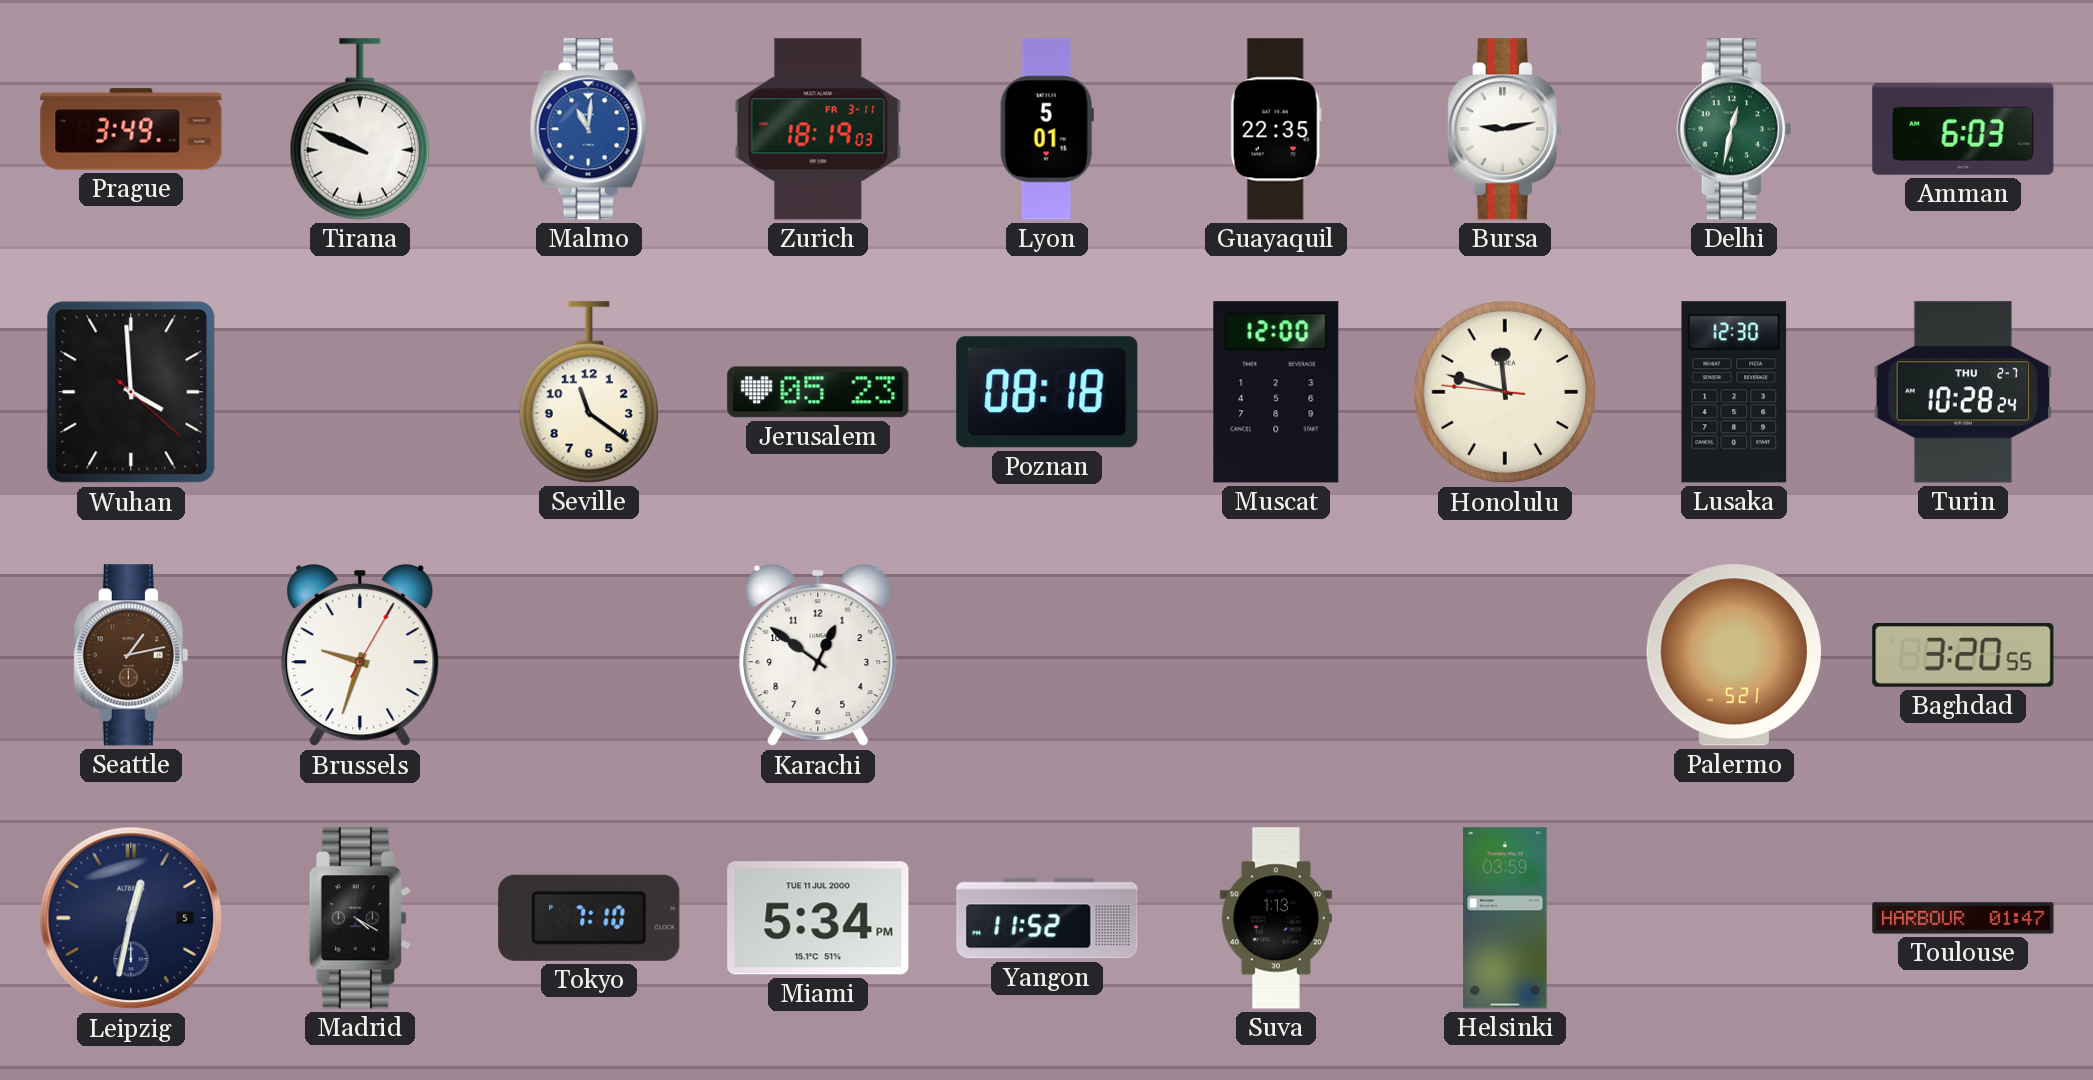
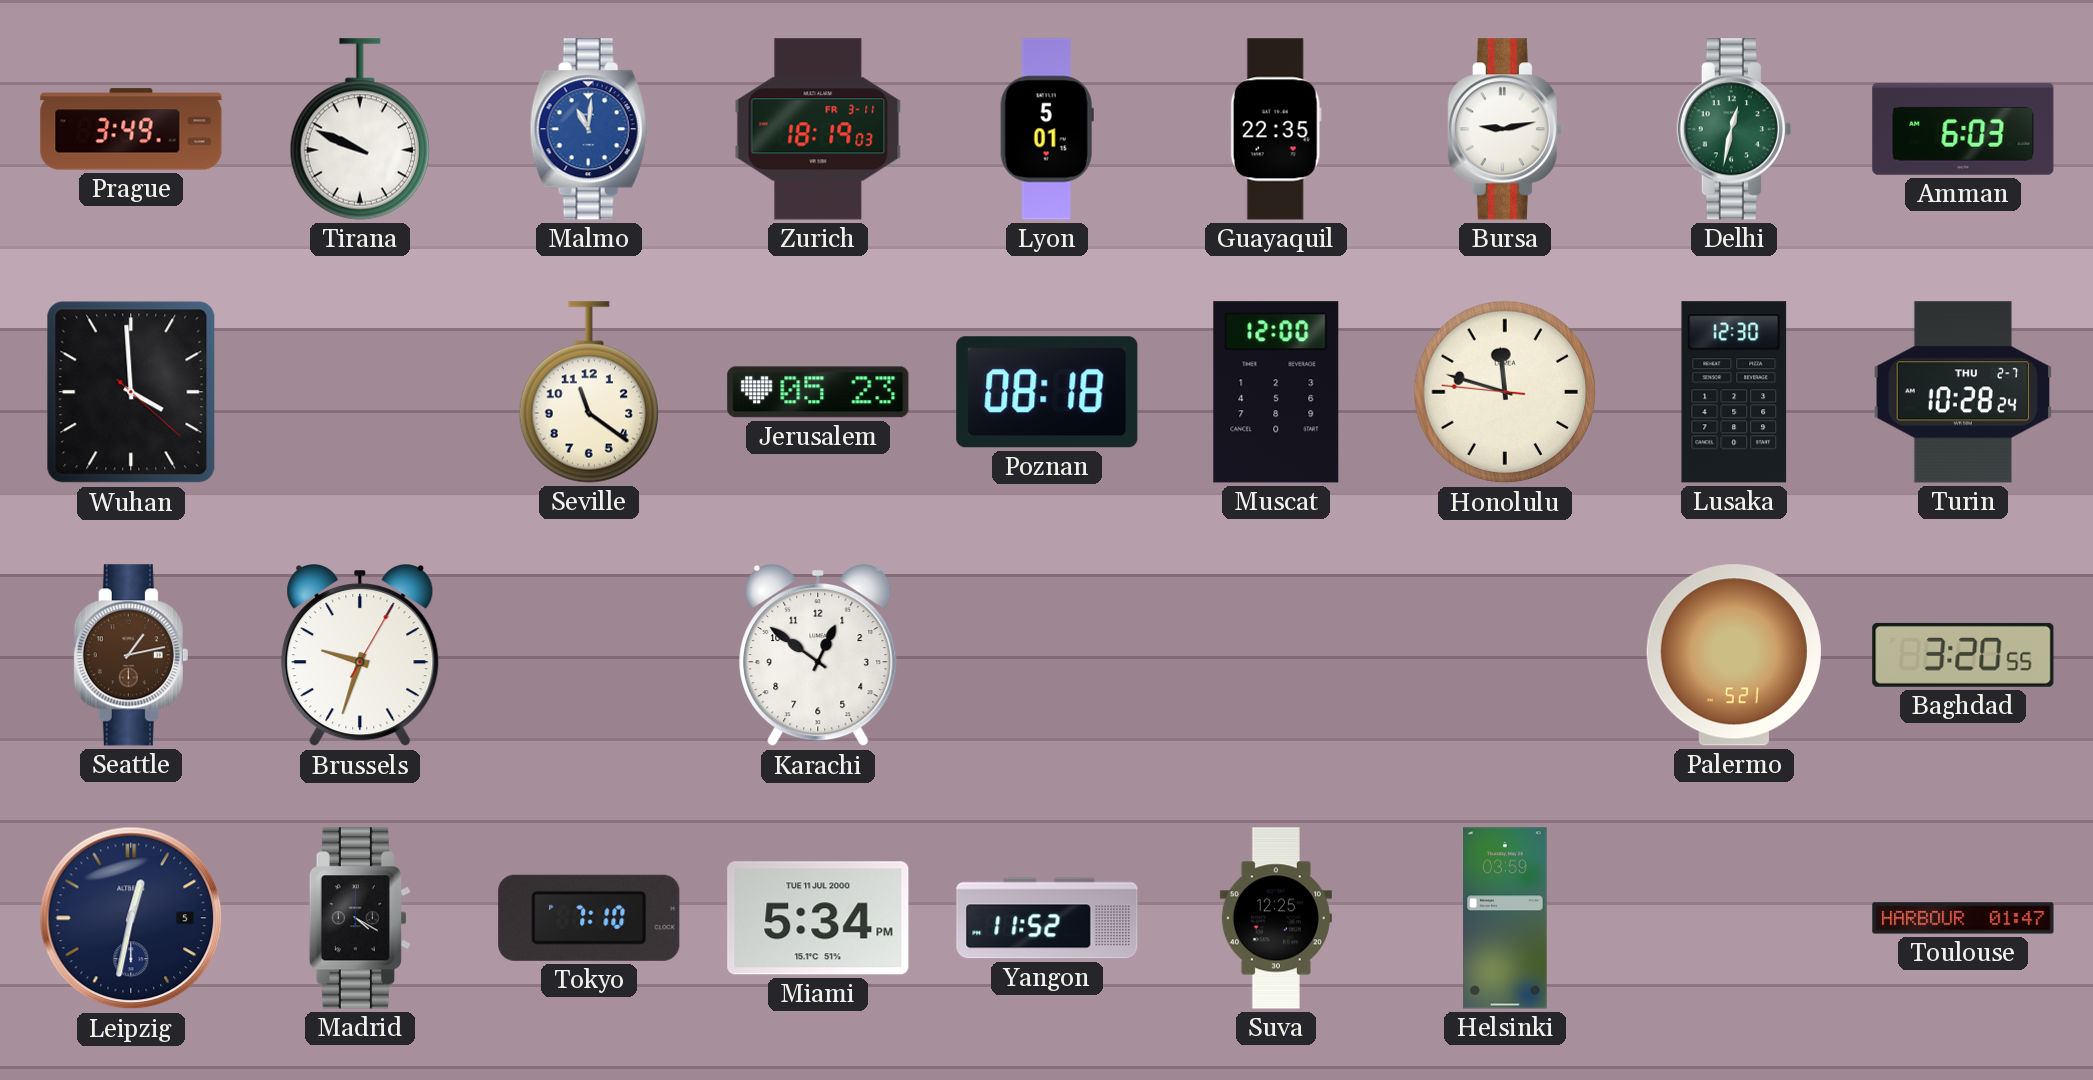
Suva: 1:13 -> 12:25 (1276, 918)
